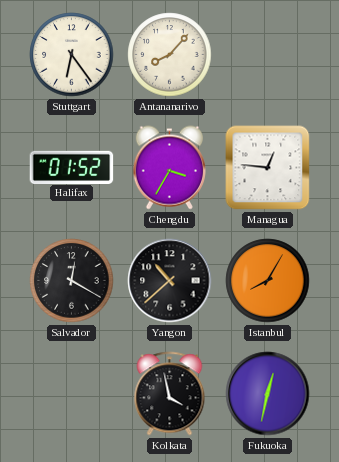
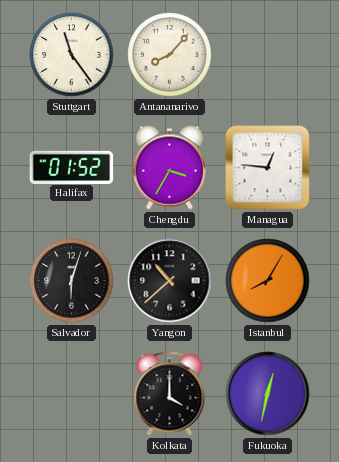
Stuttgart: 6:24 -> 11:24 (72, 55)
Salvador: 12:20 -> 6:03 (72, 281)
Kolkata: 3:58 -> 4:00 (170, 394)
